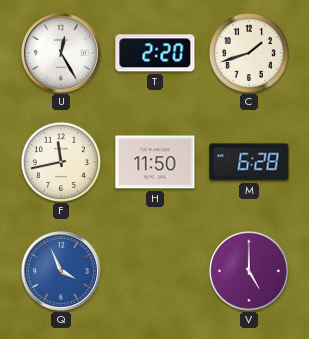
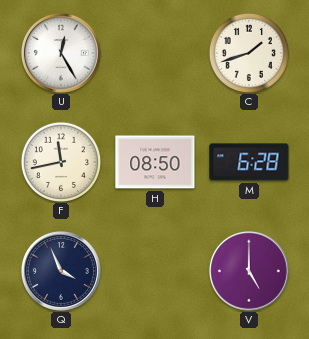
T: 2:20 -> none (155, 53)
H: 11:50 -> 08:50 (155, 162)
Q dial: blue -> navy (61, 271)
